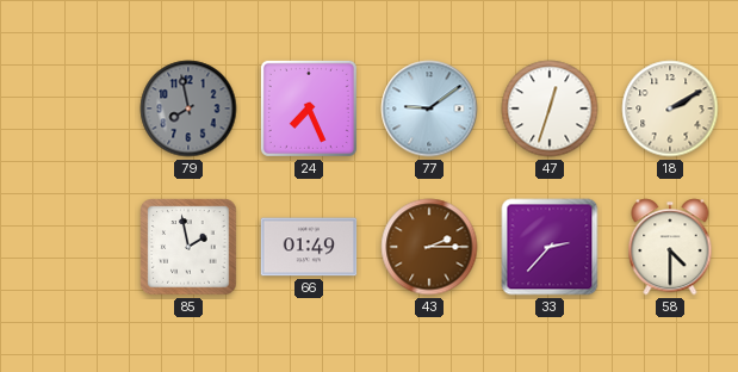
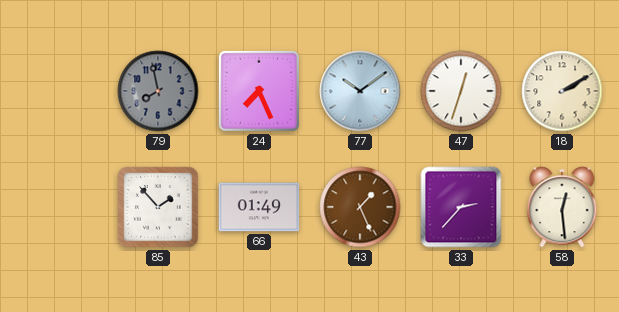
77: 9:09 -> 10:09 (360, 91)
85: 1:58 -> 1:53 (158, 207)
43: 2:15 -> 1:26 (360, 207)
58: 4:30 -> 12:29 (562, 207)
